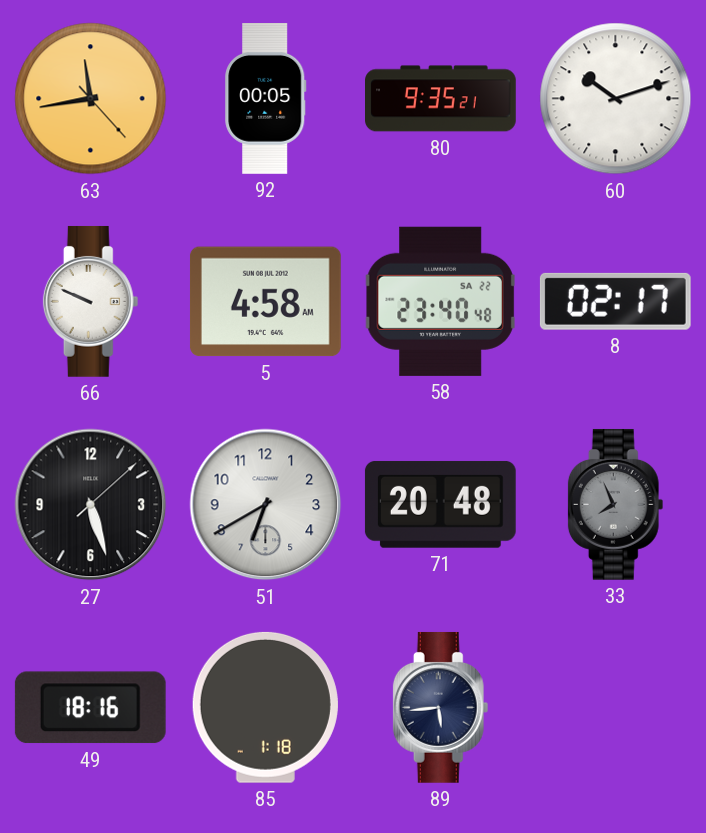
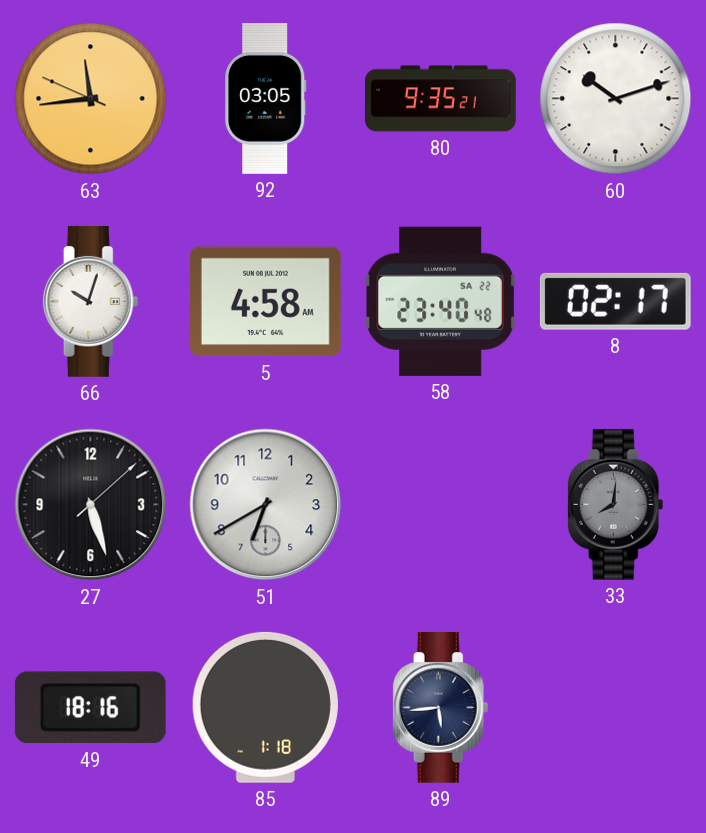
63: 11:43:23 -> 11:43:49 (91, 99)
92: 00:05 -> 03:05 (266, 99)
66: 9:49 -> 10:03 (91, 301)
71: 20:48 -> none (440, 504)
33: 7:56 -> 8:01 (616, 504)
